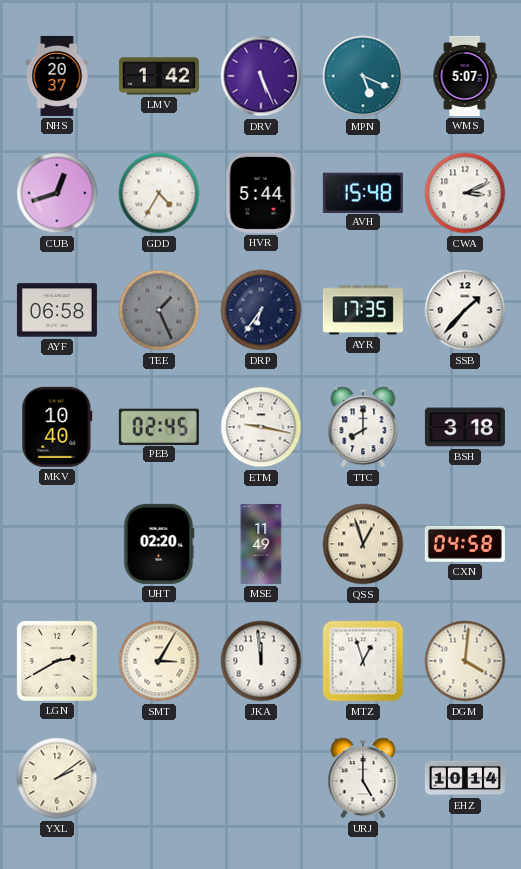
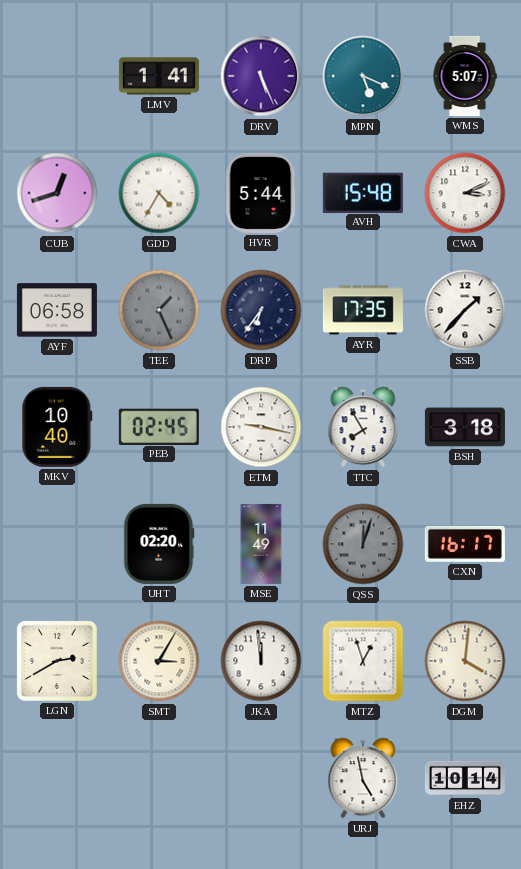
NHS: 20:37 -> none (57, 76)
LMV: 1:42 -> 1:41 (159, 76)
TTC: 8:00 -> 7:55 (363, 427)
QSS: 12:57 -> 12:03 (363, 544)
QSS dial: cream -> grey (363, 544)
CXN: 04:58 -> 16:17 (465, 544)
YXL: 2:09 -> none (57, 778)
URJ: 5:00 -> 4:58 (363, 778)
